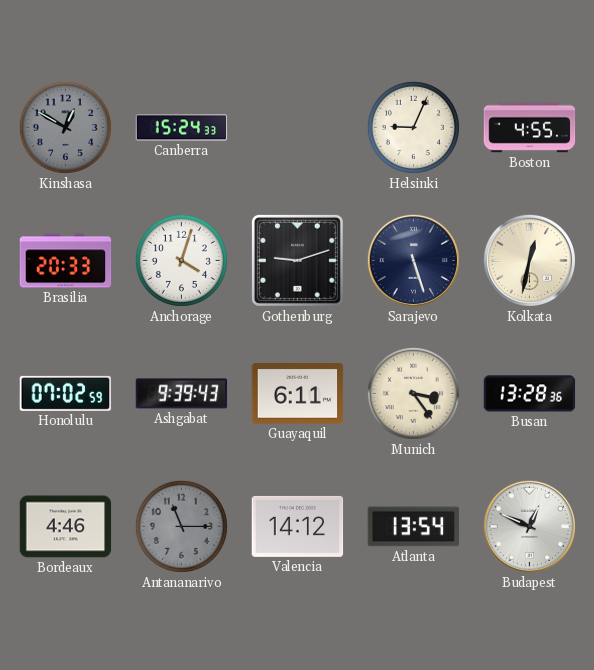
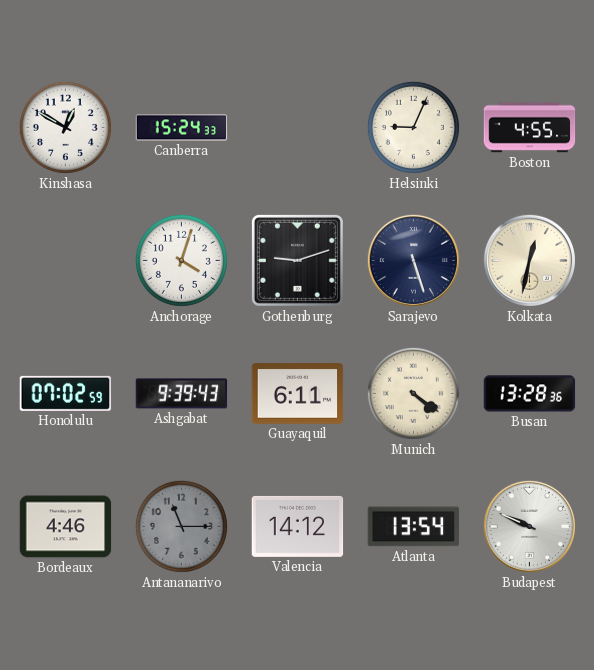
Kinshasa dial: grey -> white (65, 127)
Brasilia: 20:33 -> none (66, 261)
Munich: 3:24 -> 4:21 (413, 393)
Budapest: 12:49 -> 9:49 (529, 526)
